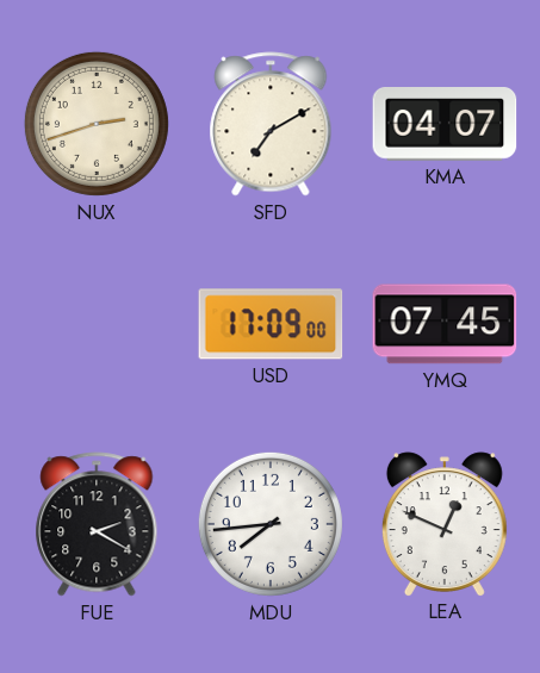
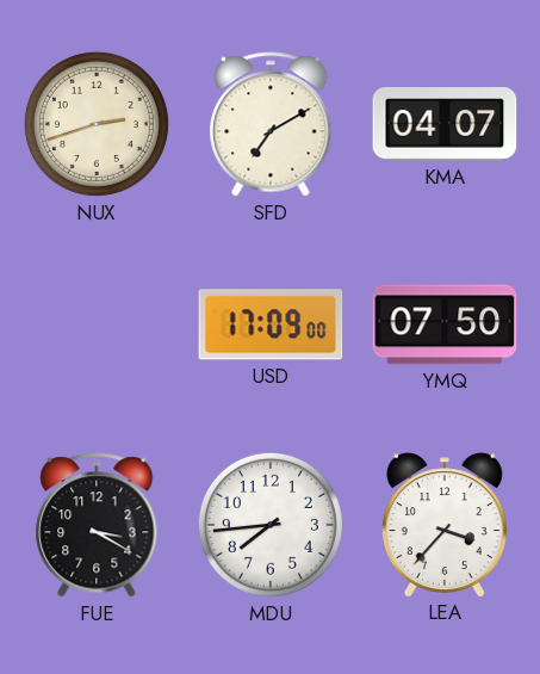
YMQ: 07:45 -> 07:50 (445, 324)
FUE: 2:20 -> 3:20 (97, 525)
LEA: 12:49 -> 3:37 (445, 525)
